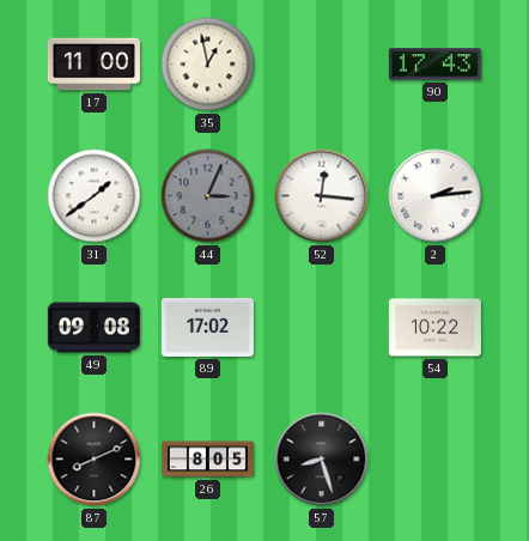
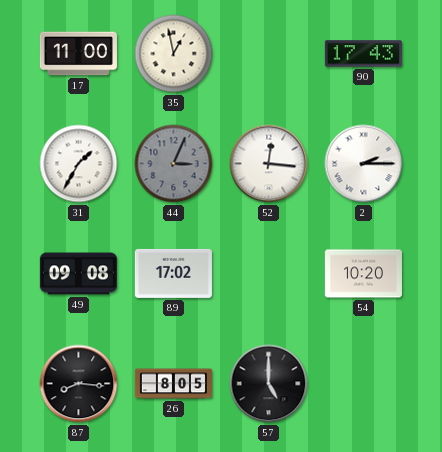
31: 1:39 -> 1:35 (79, 164)
2: 2:14 -> 2:15 (364, 164)
54: 10:22 -> 10:20 (363, 274)
87: 8:11 -> 8:16 (79, 384)
57: 8:27 -> 5:00 (269, 384)
